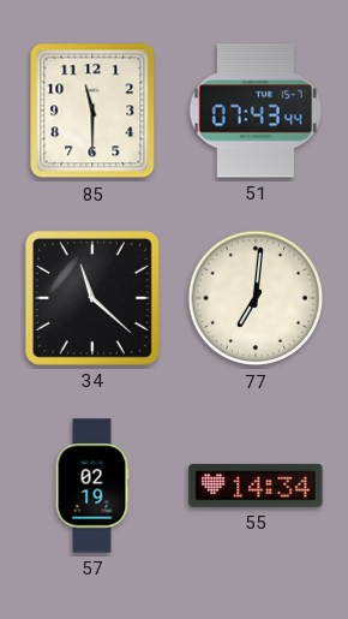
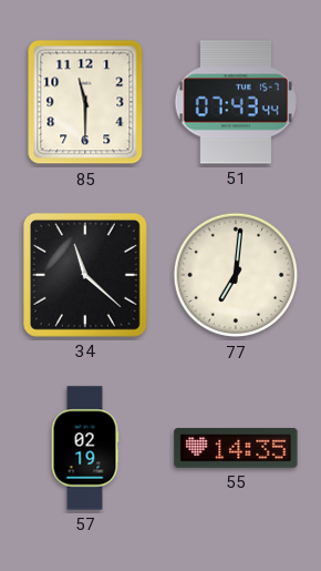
55: 14:34 -> 14:35 (236, 448)
